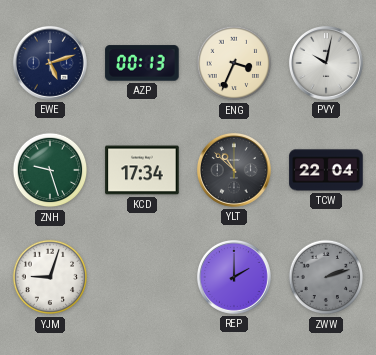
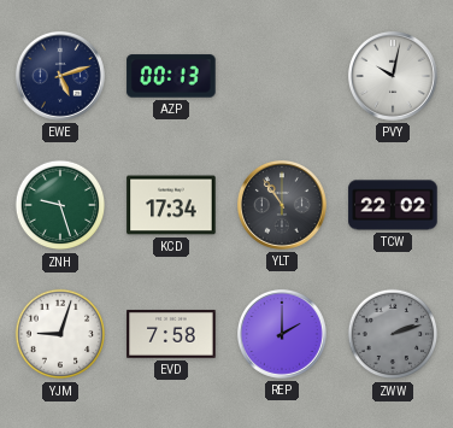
ENG: 3:34 -> none (234, 63)
YLT: 10:52 -> 10:54 (282, 205)
TCW: 22:04 -> 22:02 (393, 205)
EVD: none -> 7:58 (171, 335)
